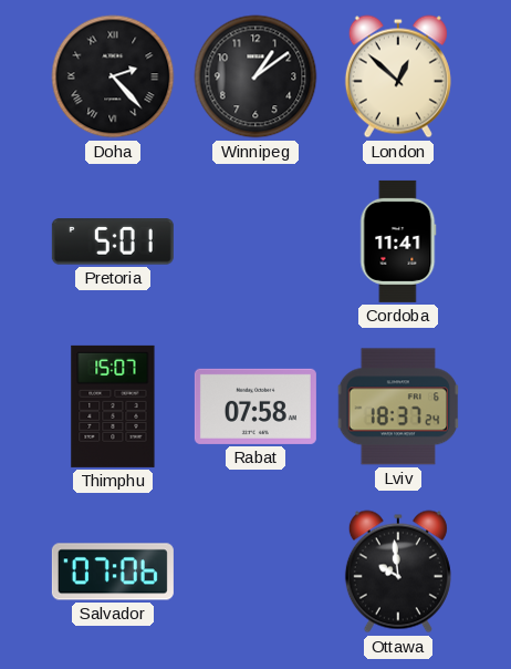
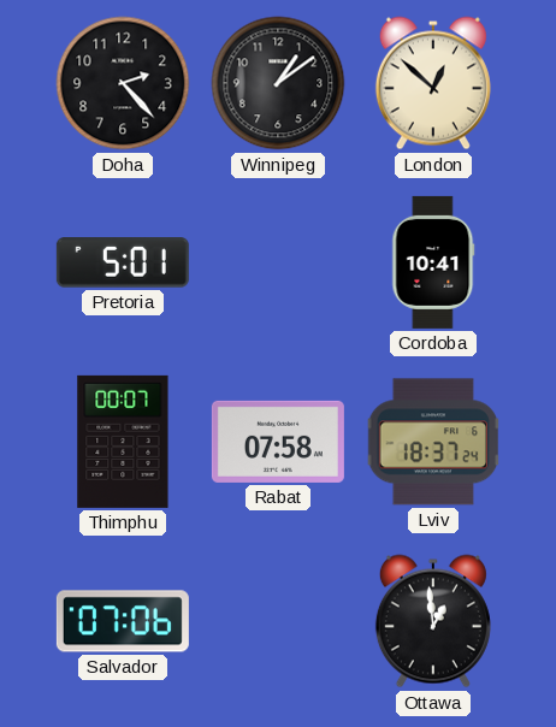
Doha numerals: Roman -> Arabic (123, 83)
Cordoba: 11:41 -> 10:41 (433, 262)
Thimphu: 15:07 -> 00:07 (123, 442)
Ottawa: 9:59 -> 12:59 (433, 621)
